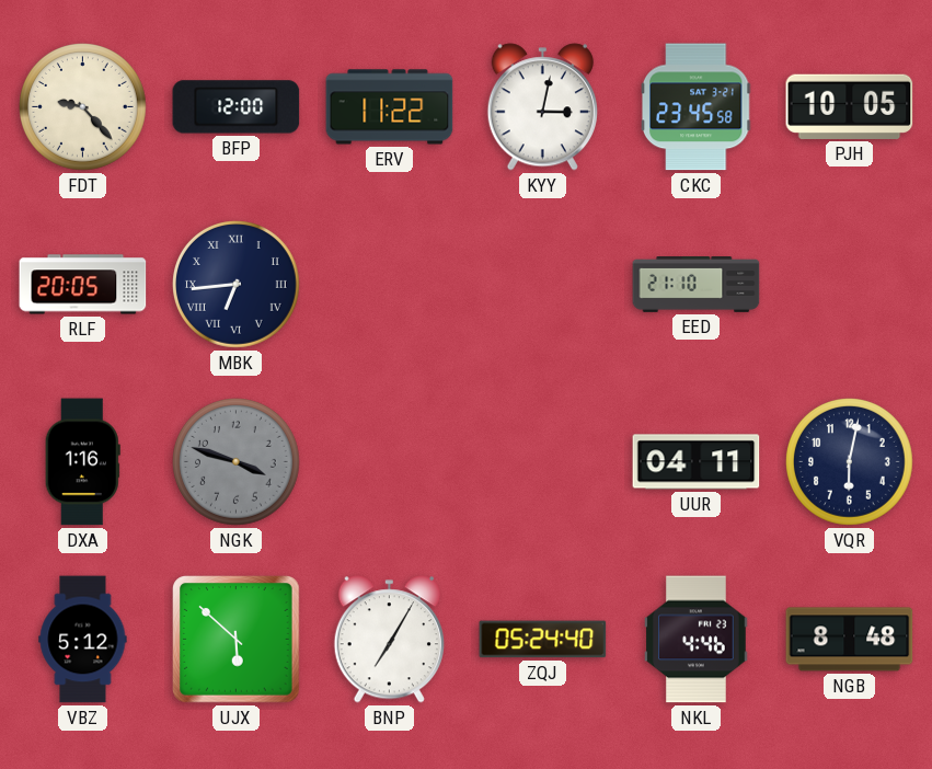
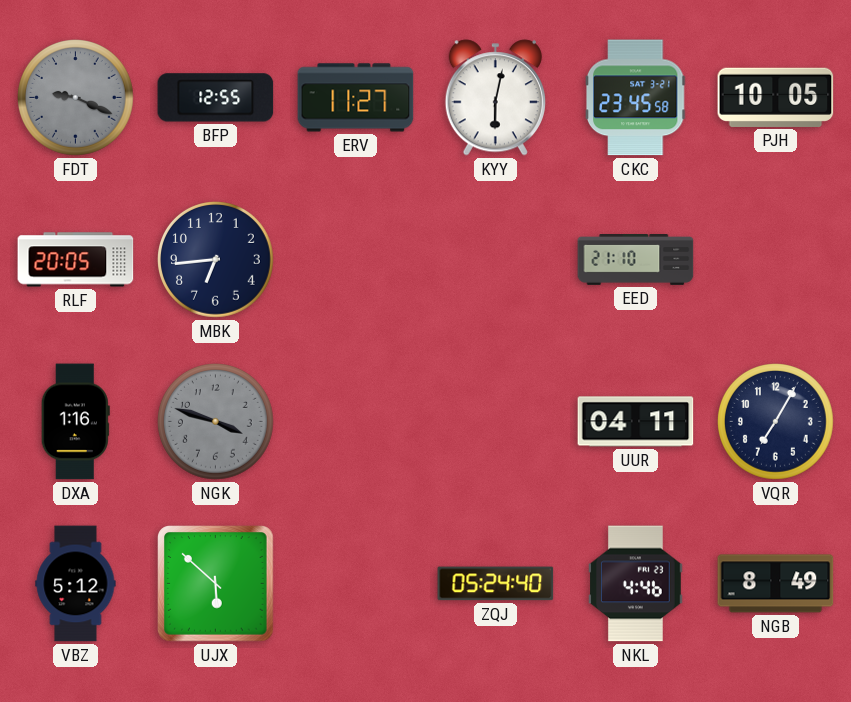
FDT: 9:23 -> 9:19 (76, 98)
FDT dial: cream -> grey (76, 98)
BFP: 12:00 -> 12:55 (216, 98)
ERV: 11:22 -> 11:27 (356, 98)
KYY: 3:02 -> 6:02 (495, 98)
MBK numerals: Roman -> Arabic (216, 260)
VQR: 6:02 -> 7:05 (776, 422)
BNP: 7:05 -> none (389, 640)
NGB: 8:48 -> 8:49 (776, 584)
